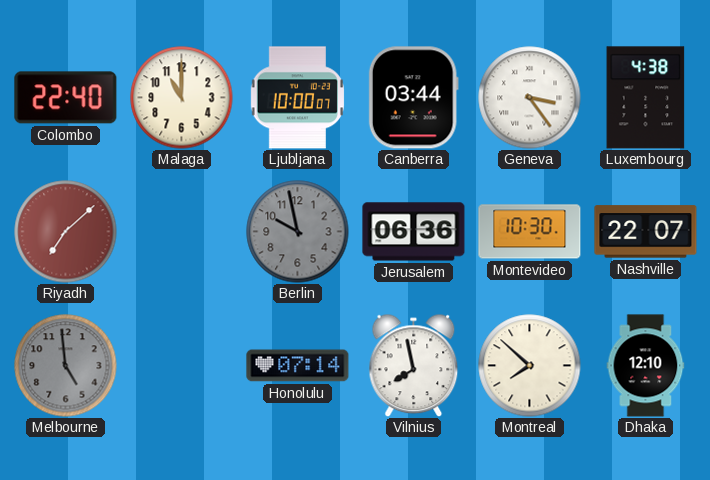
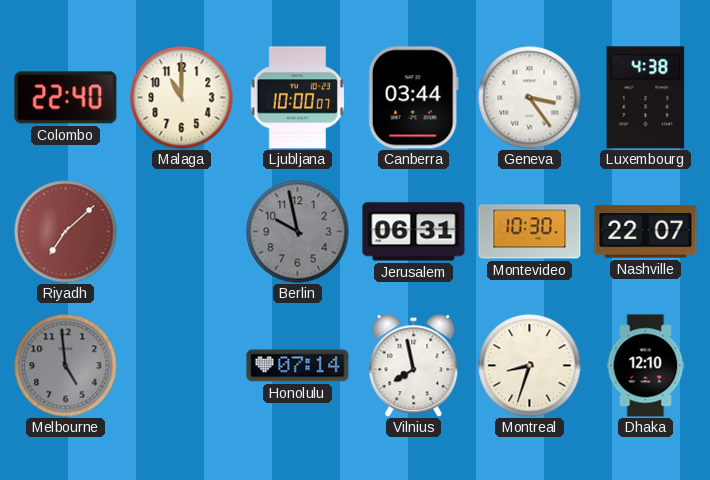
Jerusalem: 06:36 -> 06:31 (414, 232)
Montreal: 7:52 -> 8:33 (530, 366)
